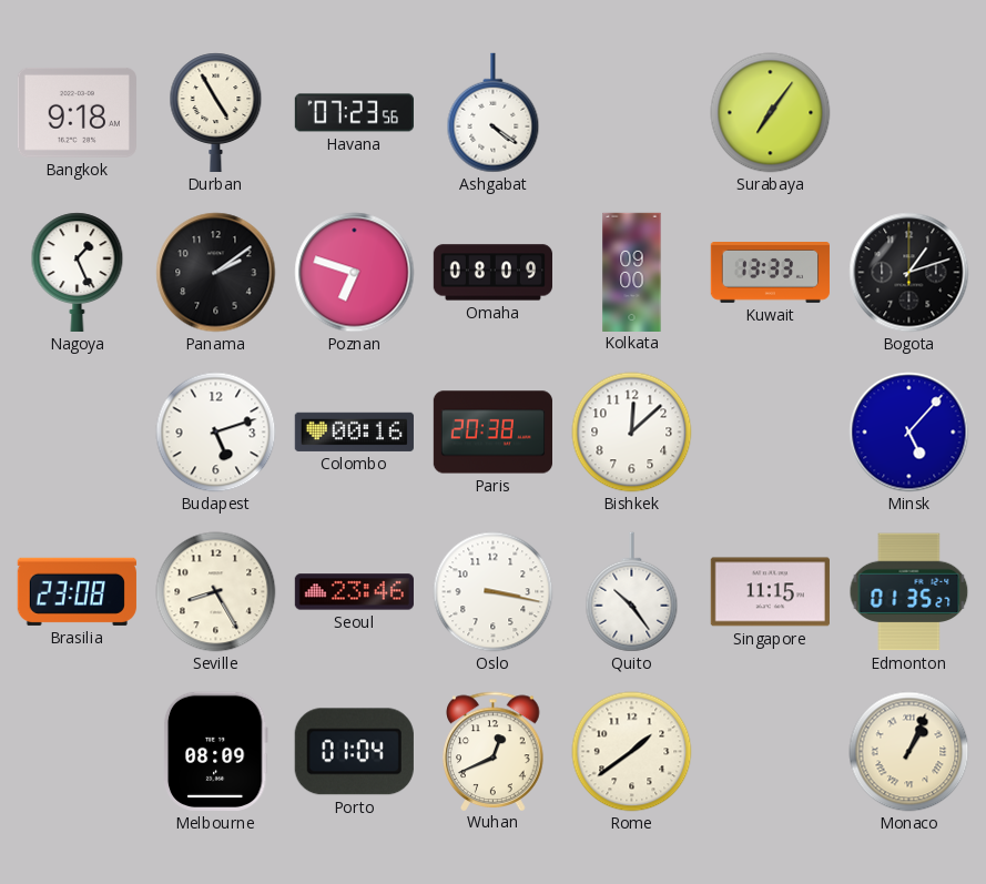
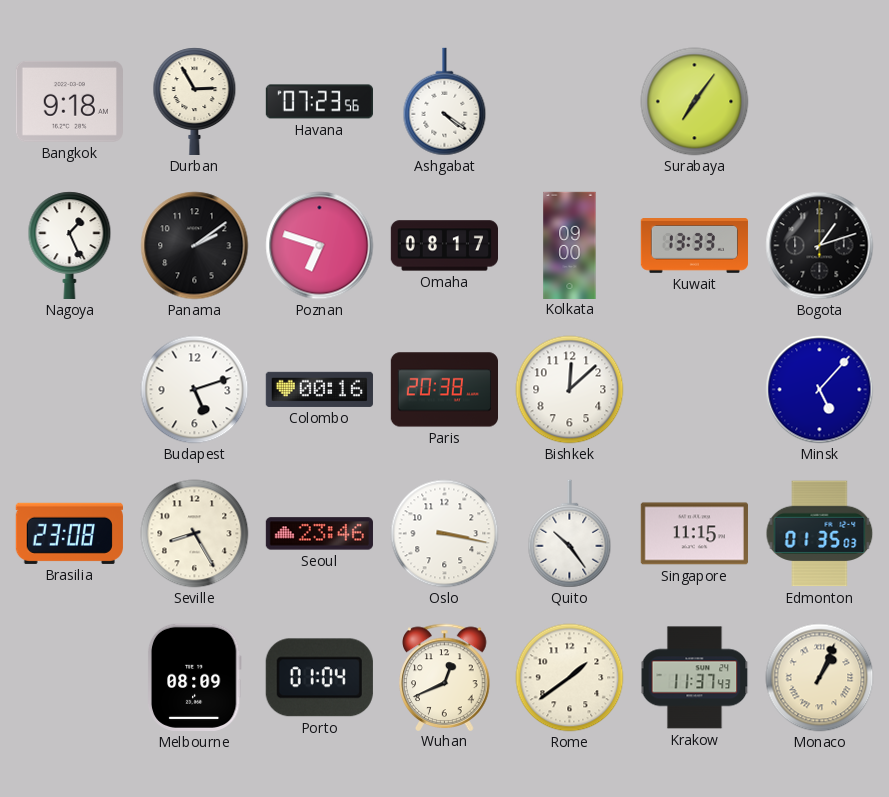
Durban: 4:55 -> 2:55 (195, 101)
Omaha: 08:09 -> 08:17 (444, 246)
Edmonton: 01:35:27 -> 01:35:03 (820, 534)
Krakow: none -> 11:37 (695, 678)
